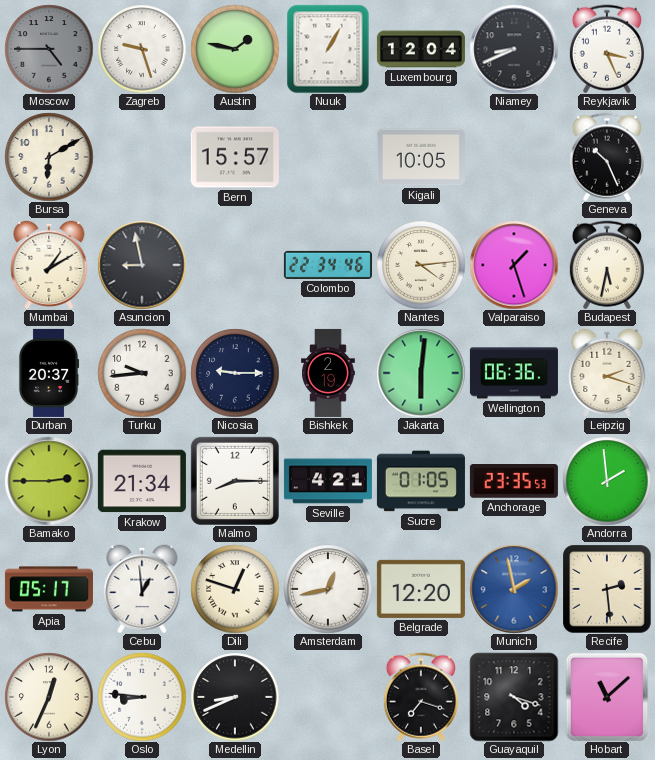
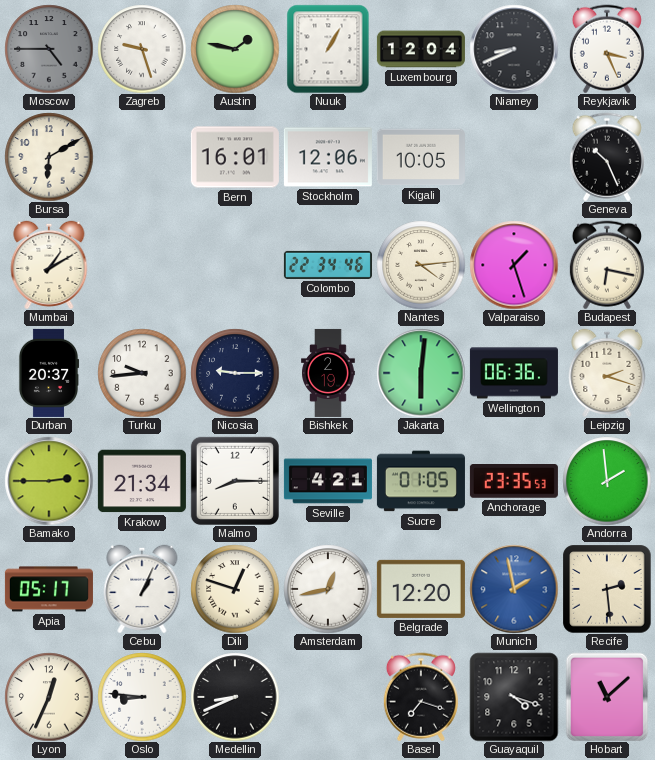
Bern: 15:57 -> 16:01 (235, 157)
Stockholm: none -> 12:06 (328, 157)
Asuncion: 8:58 -> none (142, 265)
Budapest: 5:32 -> 6:17 (607, 265)
Cebu: 12:59 -> 1:04 (142, 588)
